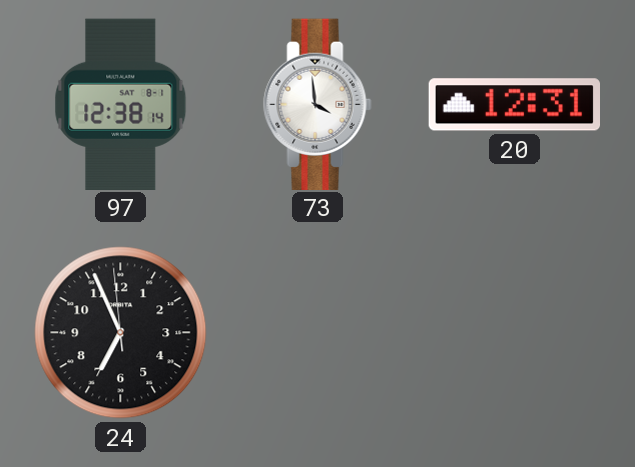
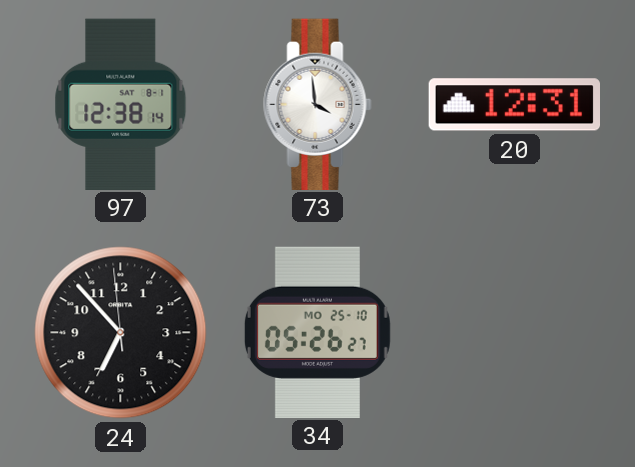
24: 6:55 -> 6:52 (121, 333)
34: none -> 05:26 (317, 332)
